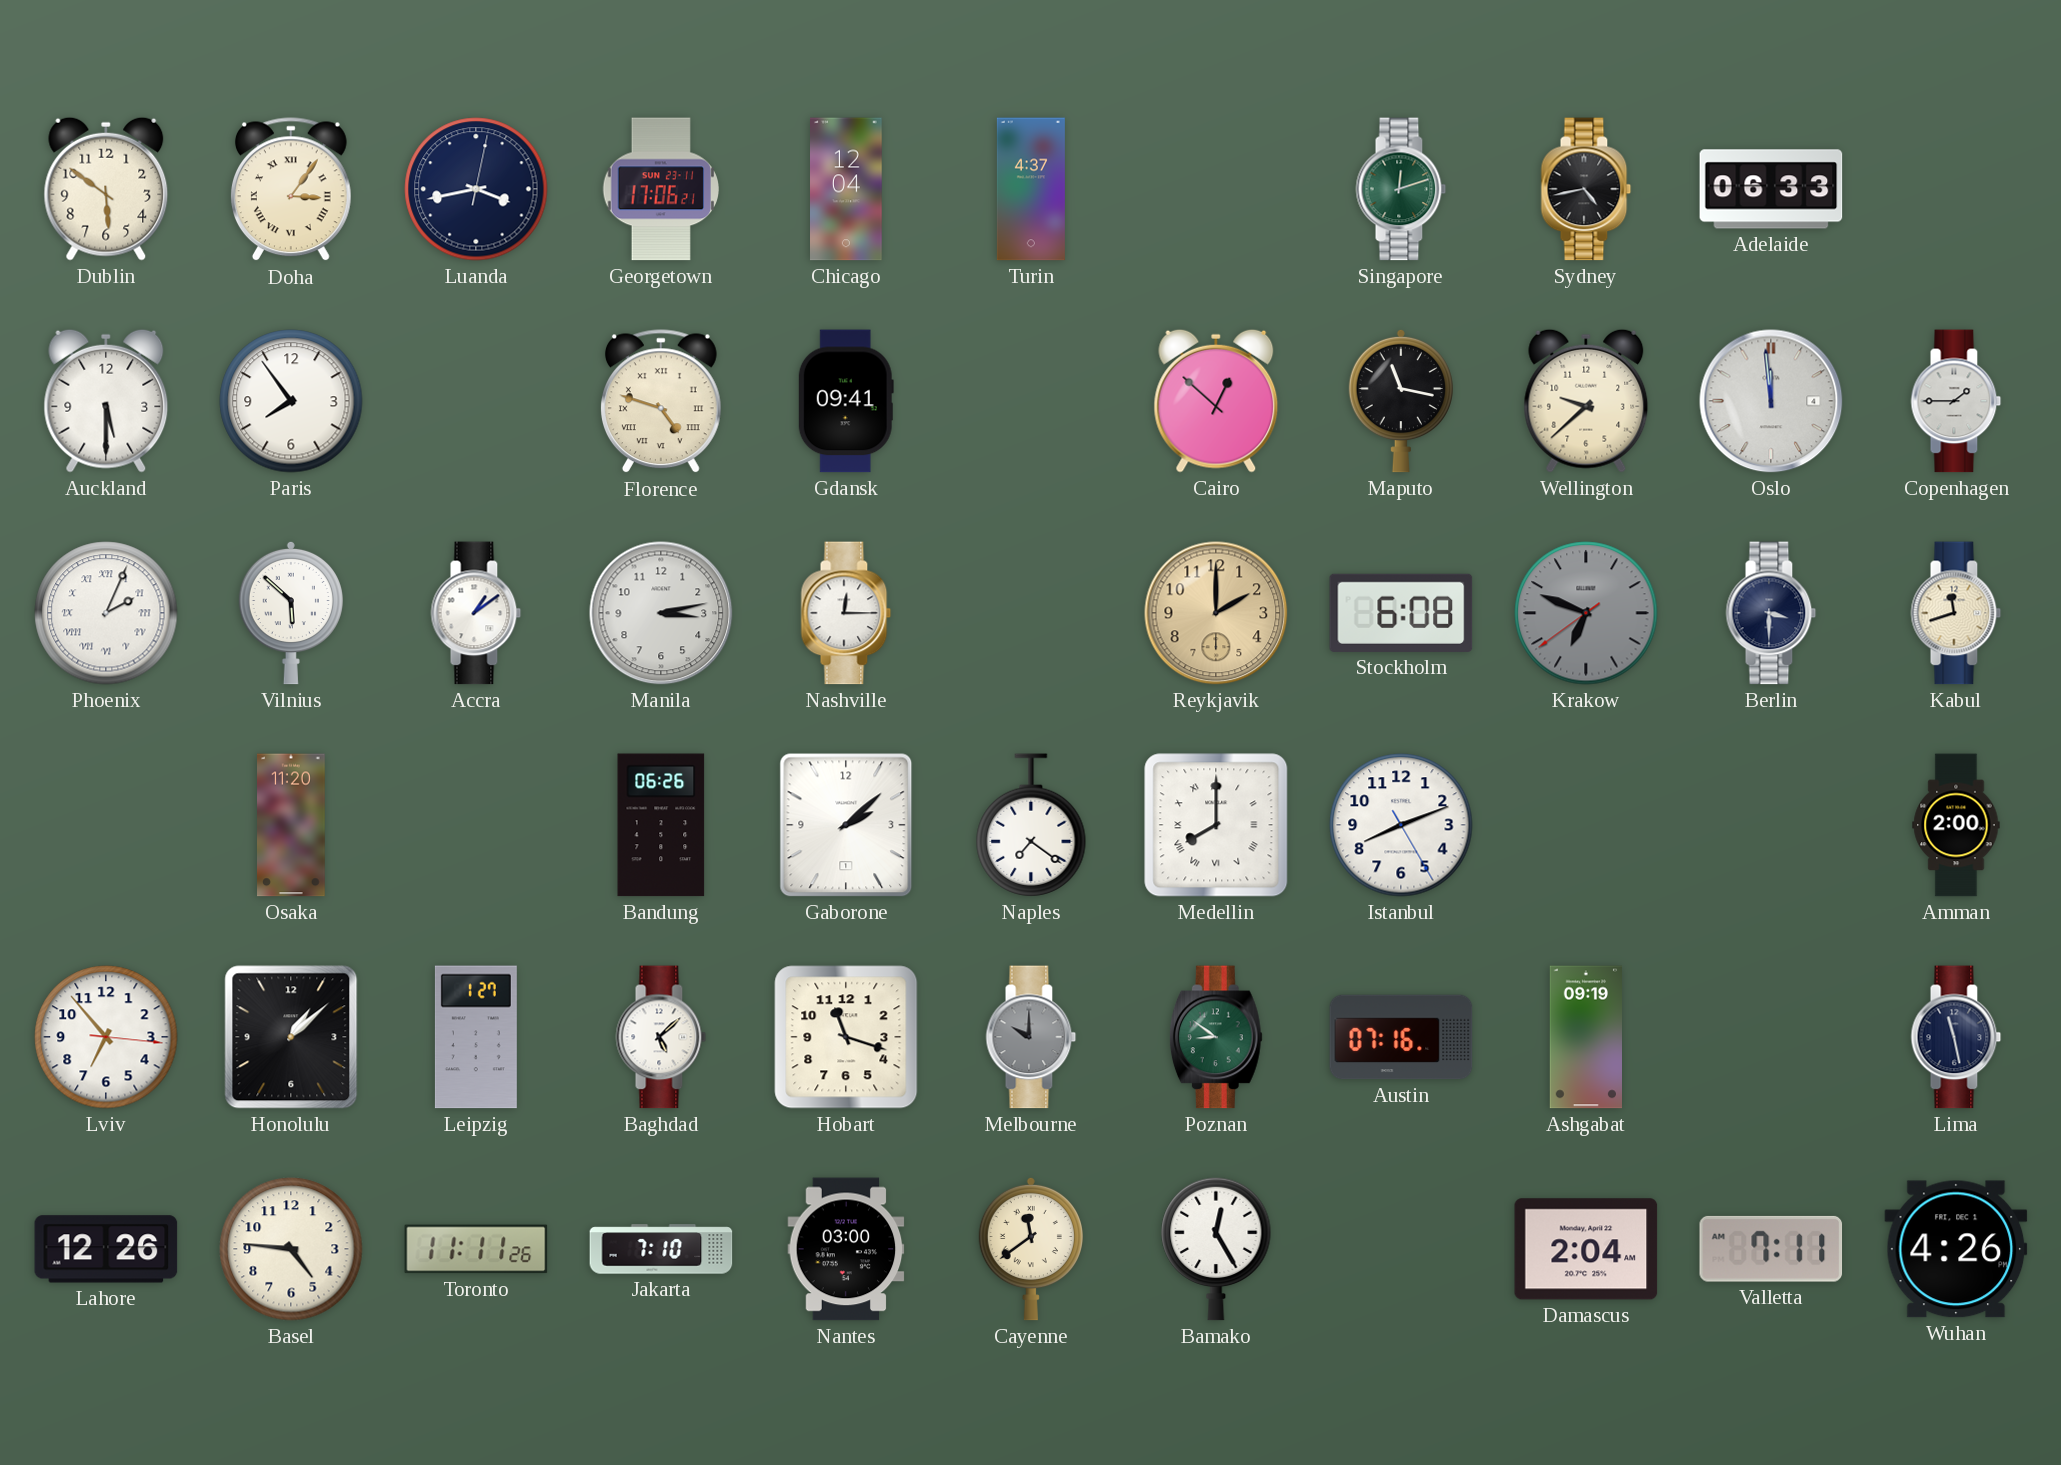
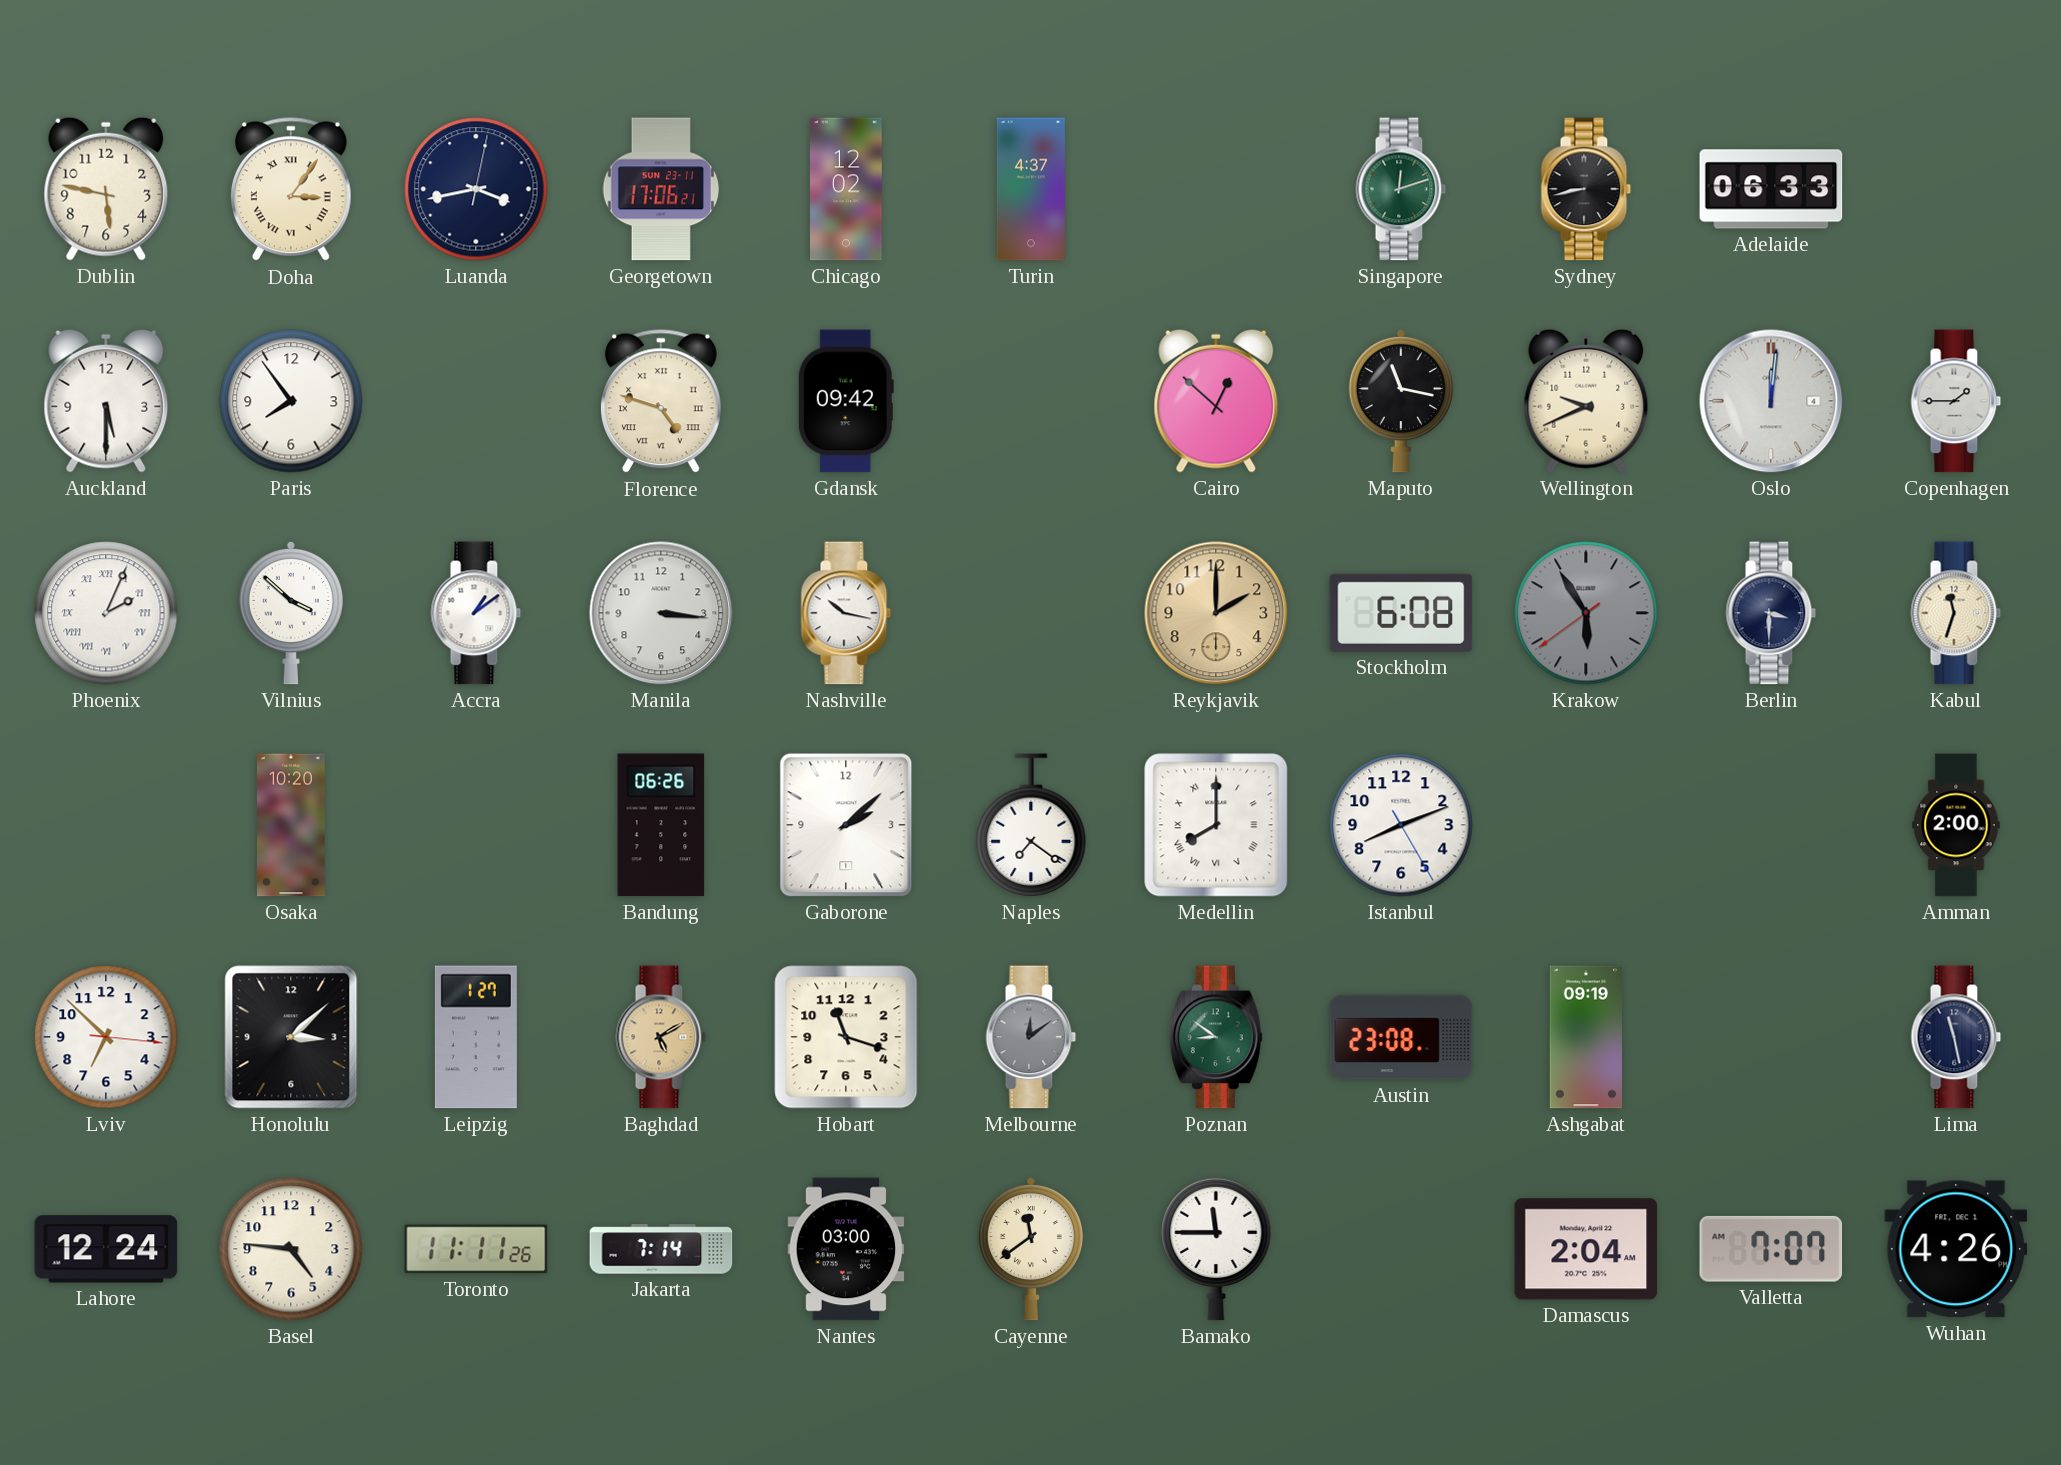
Dublin: 5:51 -> 5:47 (106, 189)
Chicago: 12:04 -> 12:02 (847, 189)
Sydney: 4:43 -> 8:43 (1586, 189)
Gdansk: 09:41 -> 09:42 (846, 401)
Wellington: 9:38 -> 9:41 (1586, 401)
Oslo: 11:59 -> 12:01 (1771, 401)
Vilnius: 5:52 -> 3:52 (291, 613)
Manila: 3:13 -> 3:16 (661, 613)
Nashville: 12:15 -> 10:17 (846, 613)
Krakow: 6:48 -> 5:54 (1586, 613)
Kabul: 11:42 -> 11:33 (1956, 613)
Osaka: 11:20 -> 10:20 (292, 825)
Lviv: 6:53 -> 6:52 (106, 1037)
Honolulu: 1:08 -> 3:08 (291, 1037)
Baghdad: 5:08 -> 5:10 (661, 1037)
Baghdad dial: white -> champagne (661, 1037)
Melbourne: 10:00 -> 12:09 (1031, 1037)
Austin: 07:16 -> 23:08 (1401, 1037)
Lahore: 12:26 -> 12:24 (106, 1249)
Jakarta: 7:10 -> 7:14 (661, 1249)
Bamako: 12:25 -> 11:45 (1216, 1249)
Valletta: 7:11 -> 7:07 (1771, 1249)
